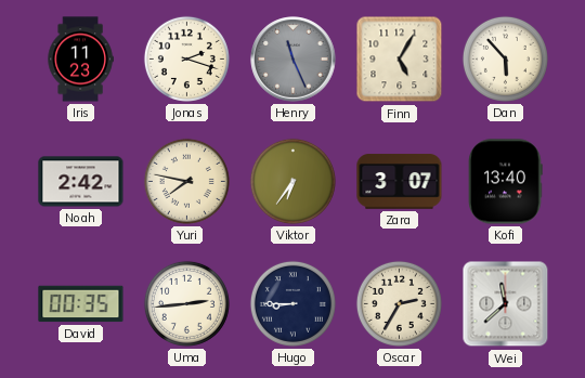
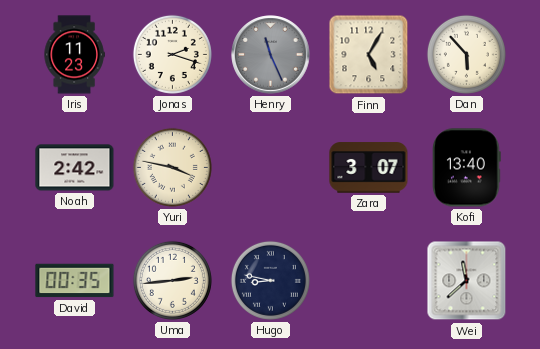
Yuri: 7:47 -> 3:47 (172, 167)
Viktor: 6:36 -> none (292, 181)
Hugo: 8:45 -> 8:47 (270, 280)
Oscar: 2:35 -> none (399, 303)
